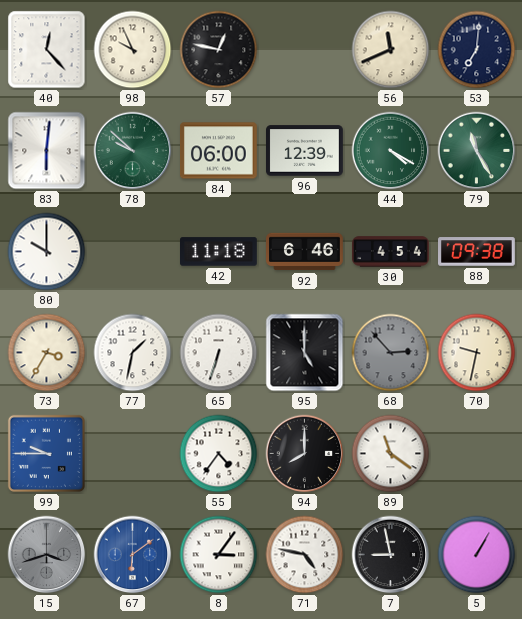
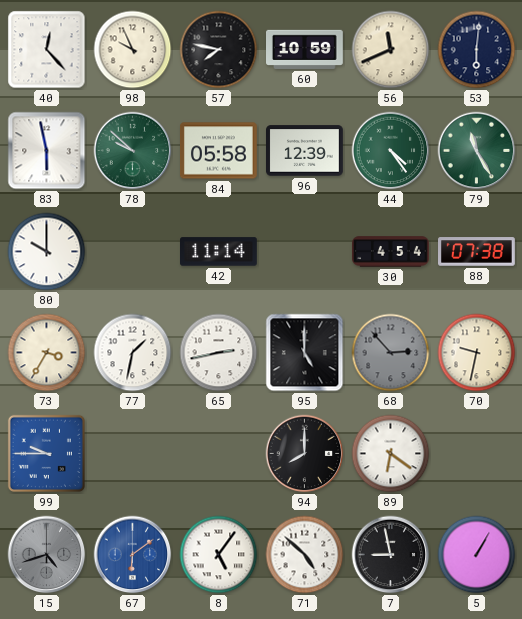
57: 12:47 -> 7:47 (219, 50)
60: none -> 10:59 (305, 49)
53: 7:01 -> 6:01 (477, 50)
83: 6:01 -> 5:58 (47, 151)
84: 06:00 -> 05:58 (219, 151)
44: 4:20 -> 4:24 (391, 151)
42: 11:18 -> 11:14 (219, 252)
92: 6:46 -> none (305, 252)
88: 09:38 -> 07:38 (477, 252)
65: 6:33 -> 2:43 (219, 353)
55: 4:36 -> none (219, 454)
89: 11:21 -> 6:21 (391, 454)
15: 3:42 -> 4:42 (47, 555)
8: 3:06 -> 5:06 (219, 555)
71: 4:47 -> 4:52 (305, 555)
